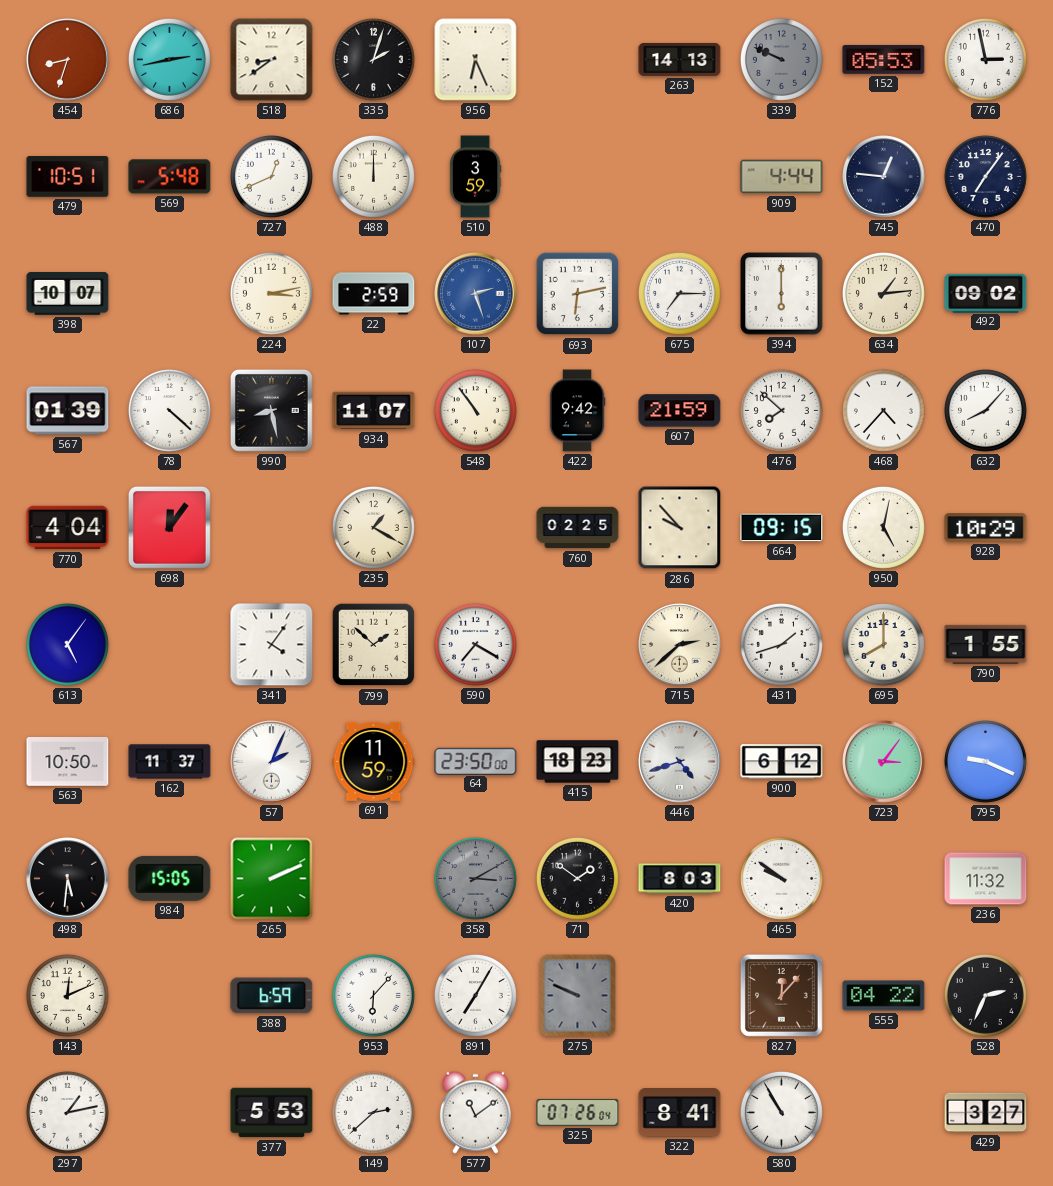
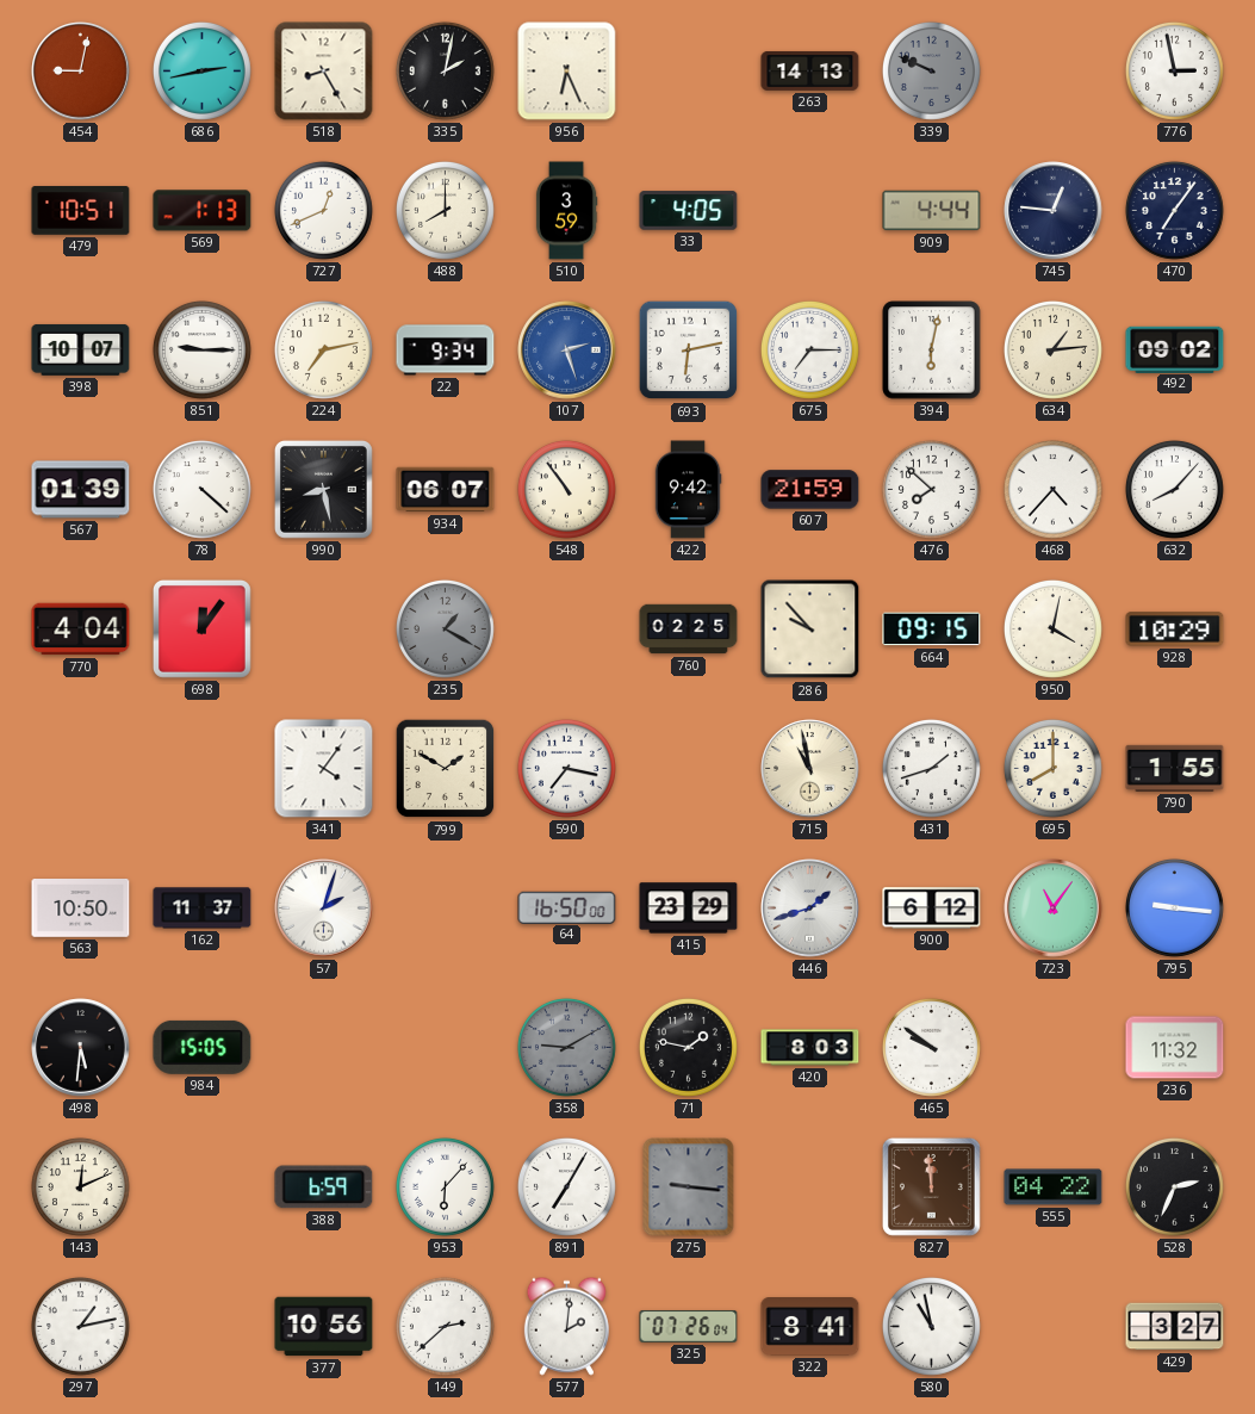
454: 8:33 -> 9:02 (81, 72)
518: 8:39 -> 8:25 (324, 72)
335: 2:03 -> 2:02 (445, 70)
152: 05:53 -> none (884, 59)
569: 5:48 -> 1:13 (203, 211)
488: 12:00 -> 8:00 (445, 210)
33: none -> 4:05 (689, 211)
851: none -> 9:15 (201, 349)
224: 3:13 -> 7:13 (323, 349)
22: 2:59 -> 9:34 (446, 351)
394: 6:00 -> 6:02 (932, 351)
934: 11:07 -> 06:07 (446, 490)
235 dial: cream -> grey (445, 628)
950: 5:02 -> 4:02 (1052, 628)
613: 5:06 -> none (67, 644)
799: 1:52 -> 1:50 (446, 769)
590: 7:20 -> 7:17 (566, 768)
715: 2:38 -> 10:58 (810, 769)
57: 2:04 -> 2:03 (324, 908)
691: 11:59 -> none (374, 761)
64: 23:50 -> 16:50 (567, 907)
415: 18:23 -> 23:29 (689, 908)
446: 4:42 -> 1:42 (810, 908)
723: 3:06 -> 11:06 (1054, 908)
795: 9:19 -> 9:16 (1174, 907)
265: 2:11 -> none (272, 879)
358: 3:10 -> 9:10 (566, 1047)
71: 1:51 -> 1:47 (688, 1047)
275: 9:49 -> 9:16 (689, 1187)
827: 12:07 -> 11:59 (931, 1186)
377: 5:53 -> 10:56 (324, 1327)
577: 11:09 -> 2:01 (566, 1326)
580: 10:55 -> 10:58 (931, 1326)
